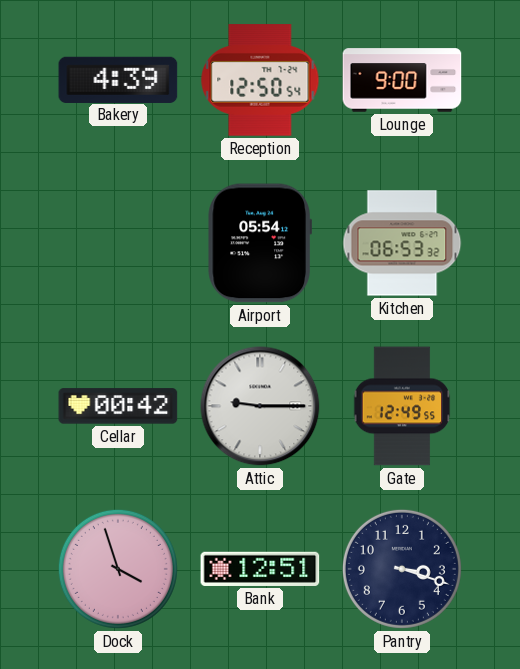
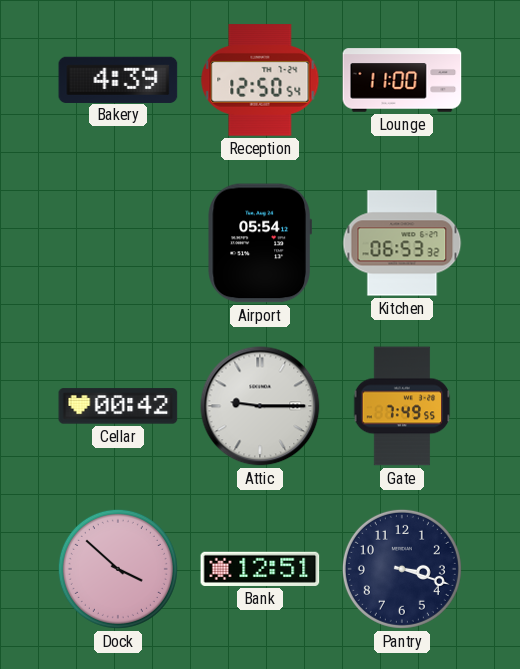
Lounge: 9:00 -> 11:00 (402, 80)
Gate: 12:49 -> 7:49 (402, 406)
Dock: 3:57 -> 3:52 (118, 569)
